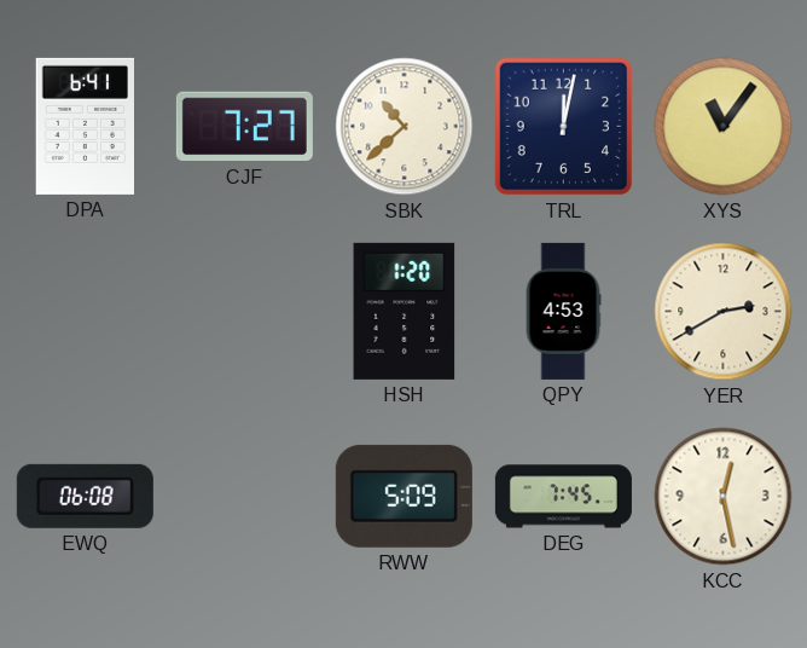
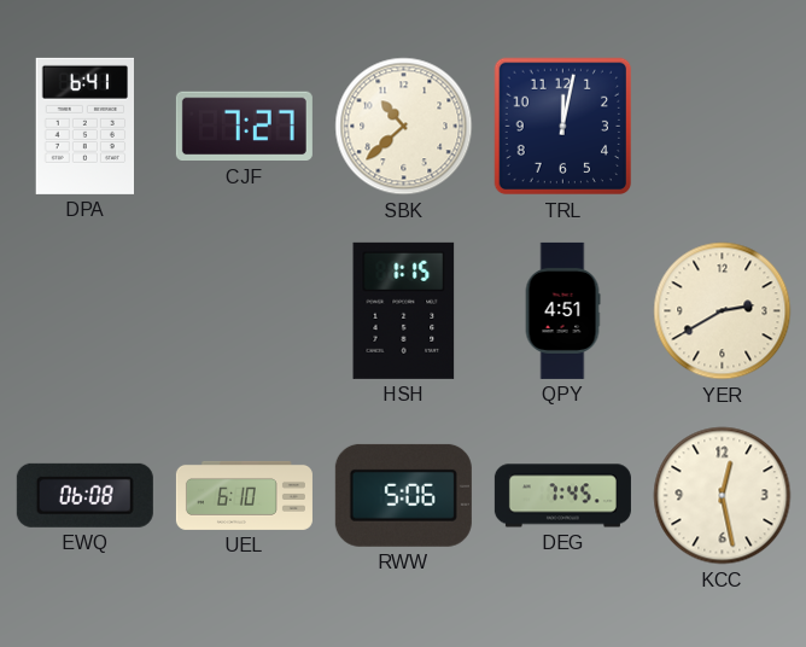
XYS: 11:06 -> none (724, 127)
HSH: 1:20 -> 1:15 (404, 310)
QPY: 4:53 -> 4:51 (562, 310)
UEL: none -> 6:10 (244, 495)
RWW: 5:09 -> 5:06 (403, 495)
